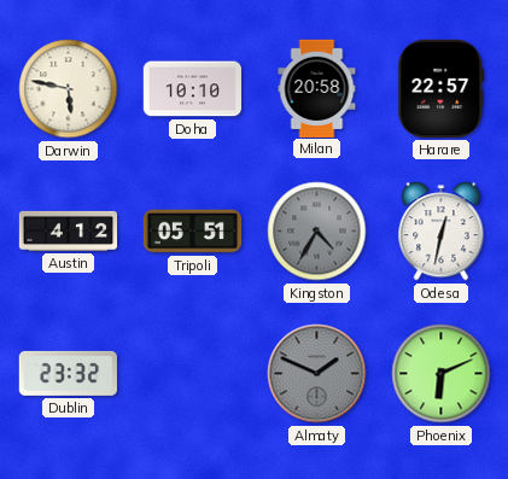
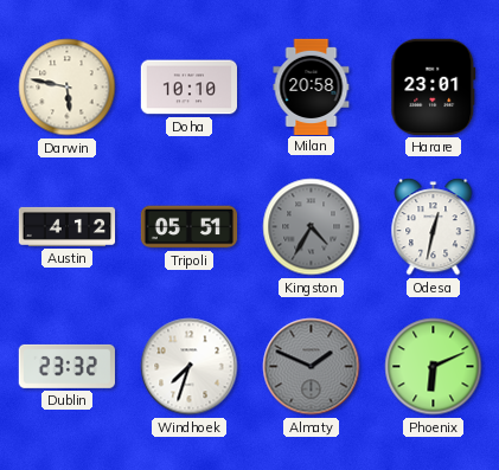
Harare: 22:57 -> 23:01 (434, 86)
Windhoek: none -> 7:33 (190, 367)
